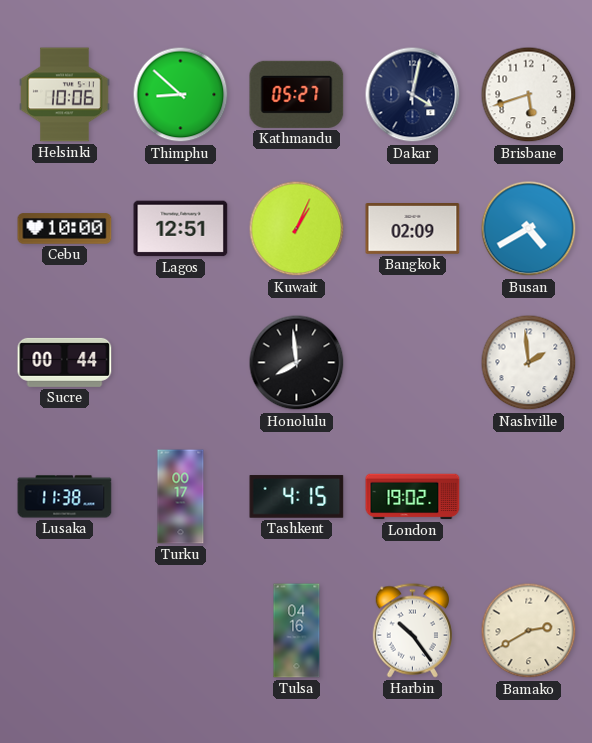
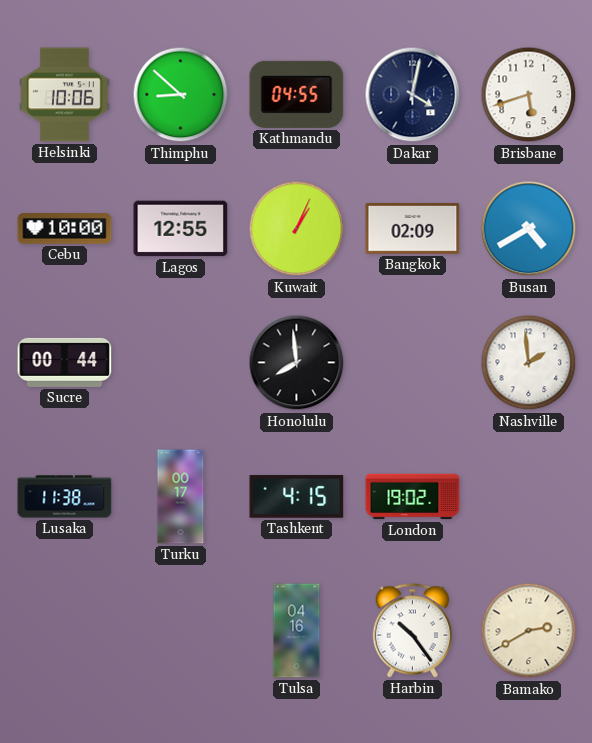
Kathmandu: 05:27 -> 04:55 (297, 94)
Lagos: 12:51 -> 12:55 (181, 229)
